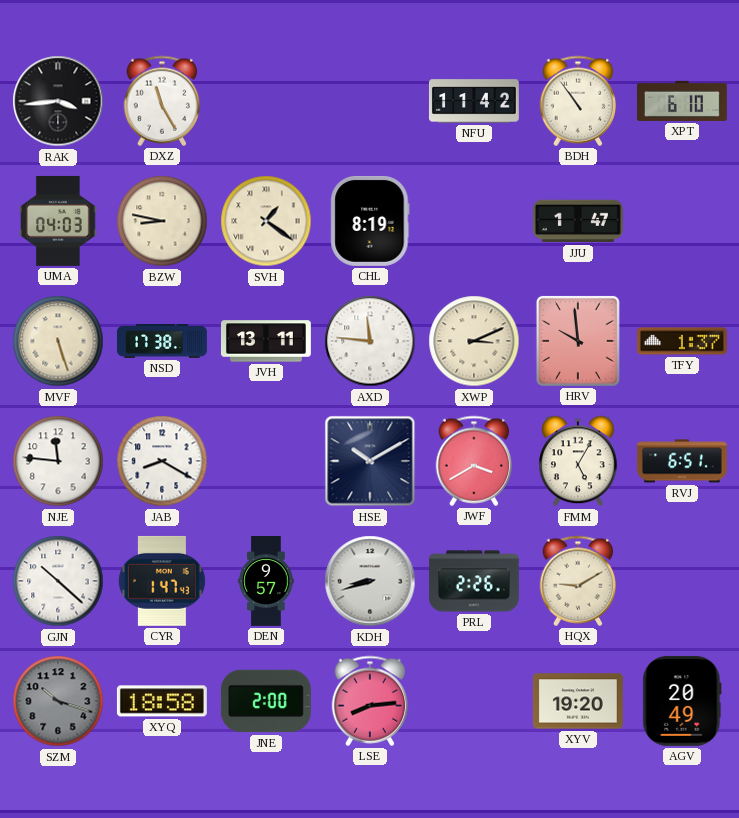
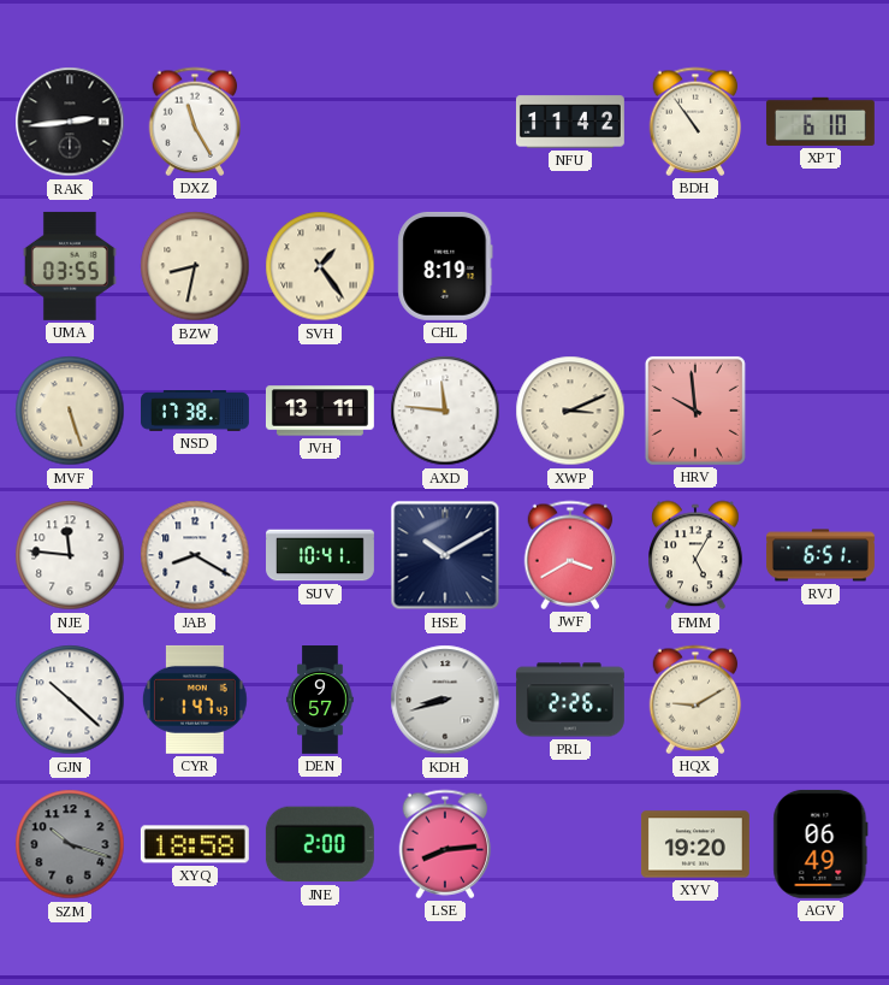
RAK: 3:44 -> 2:44 (70, 122)
UMA: 04:03 -> 03:55 (70, 266)
BZW: 8:47 -> 8:32 (195, 266)
SVH: 1:21 -> 1:24 (320, 266)
JJU: 1:47 -> none (578, 221)
TFY: 1:37 -> none (682, 341)
SUV: none -> 10:41 (321, 555)
AGV: 20:49 -> 06:49 (820, 844)
